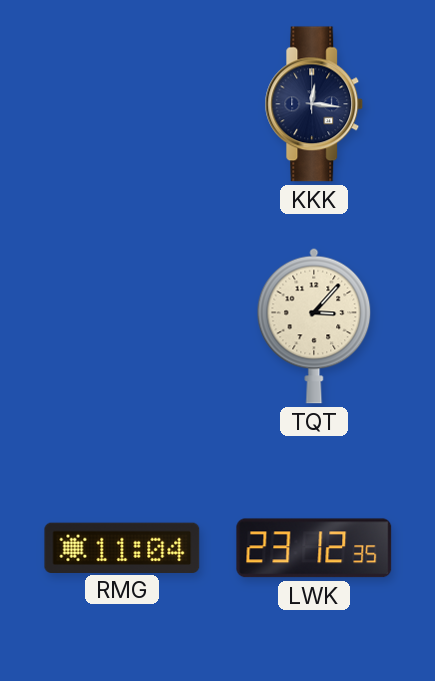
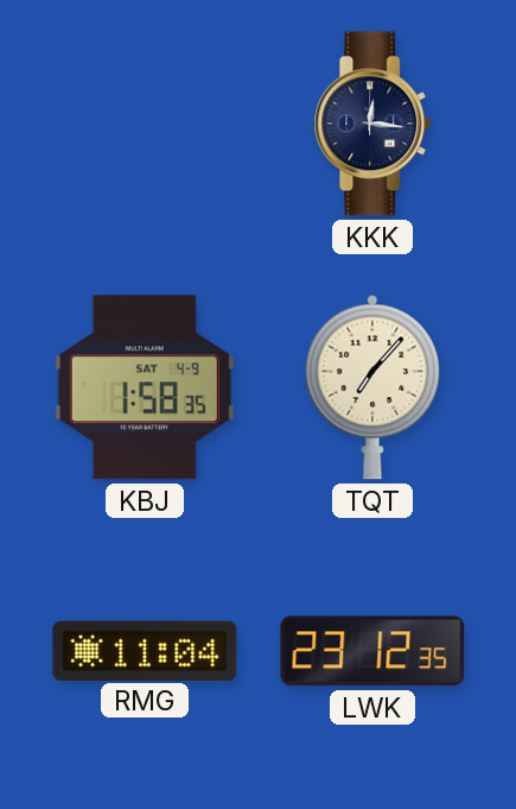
KBJ: none -> 1:58 (145, 387)
TQT: 3:07 -> 7:07 (372, 387)
